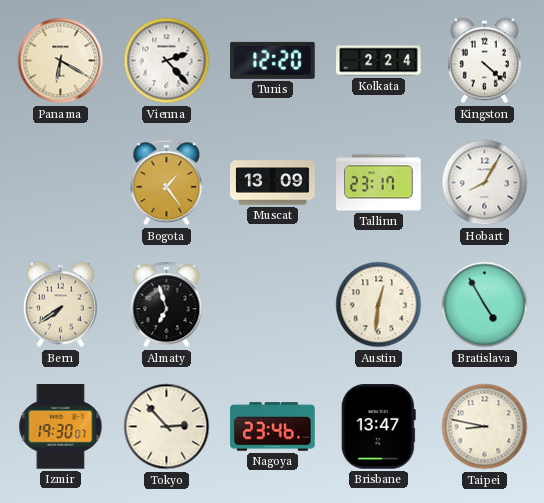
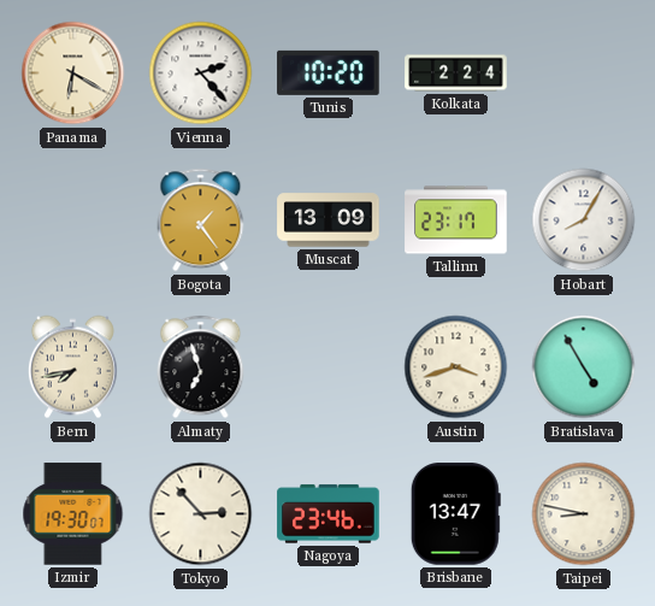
Tunis: 12:20 -> 10:20 (329, 72)
Kingston: 4:22 -> none (484, 61)
Bern: 7:39 -> 7:43 (72, 367)
Austin: 12:31 -> 3:42 (456, 367)
